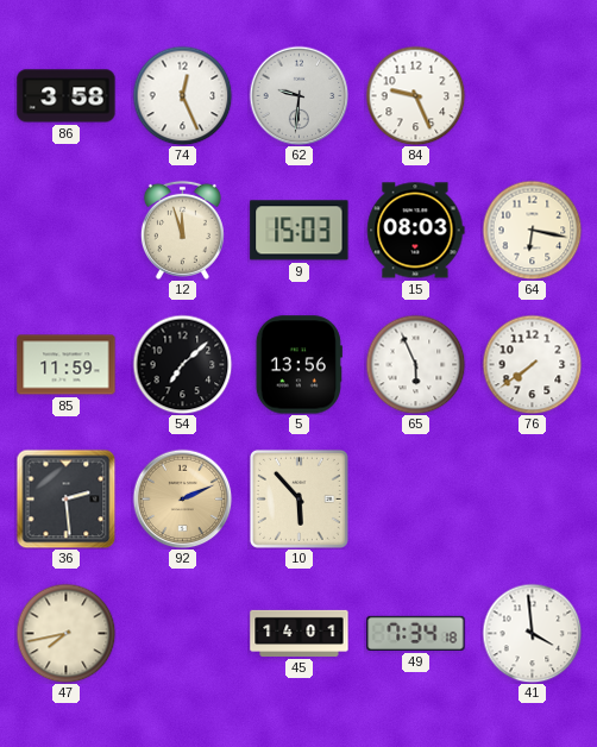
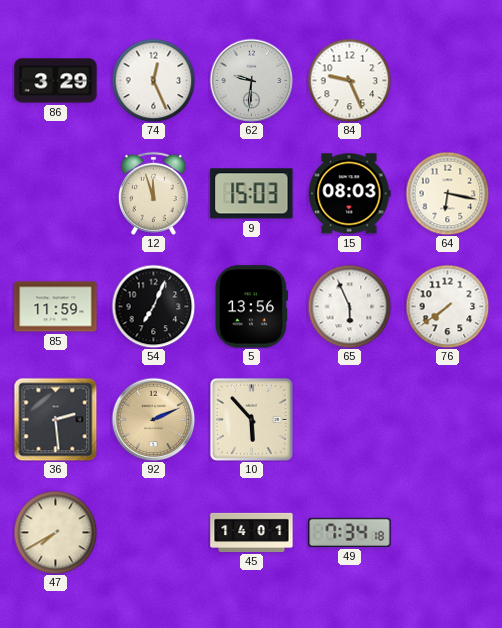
86: 3:58 -> 3:29 (56, 81)
54: 7:08 -> 7:04 (153, 306)
47: 7:43 -> 7:40 (55, 532)
41: 3:59 -> none (532, 633)
